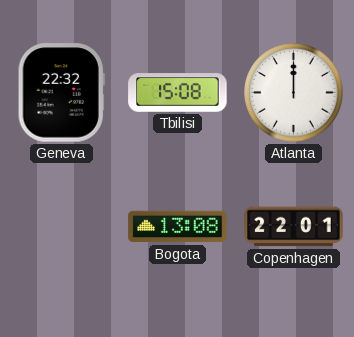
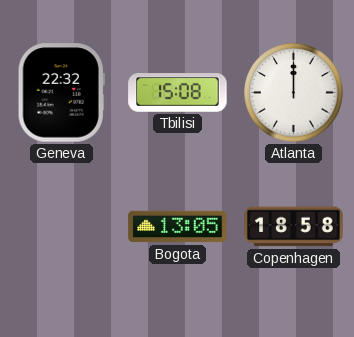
Bogota: 13:08 -> 13:05 (178, 227)
Copenhagen: 22:01 -> 18:58 (294, 227)
